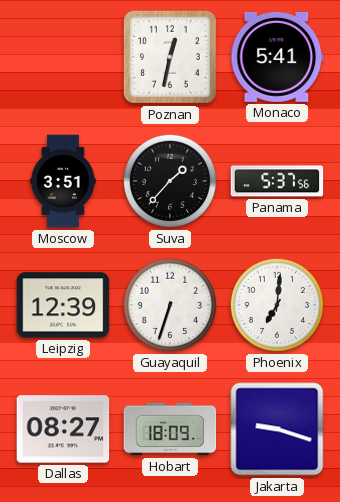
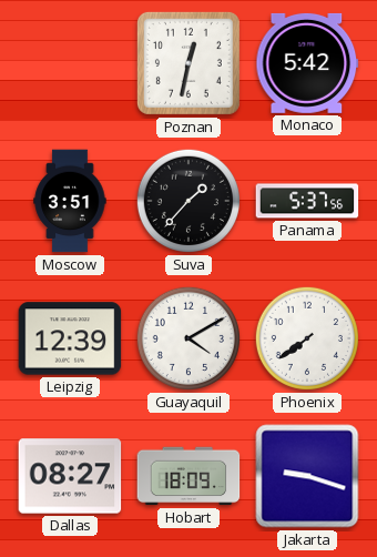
Monaco: 5:41 -> 5:42 (307, 63)
Guayaquil: 6:33 -> 4:10 (188, 338)
Phoenix: 7:01 -> 7:39 (307, 338)
